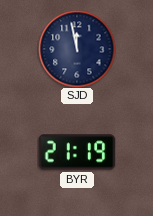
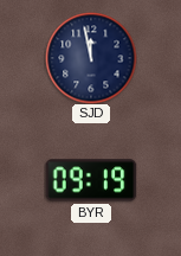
BYR: 21:19 -> 09:19 (91, 180)
